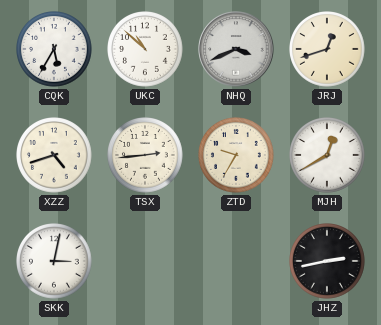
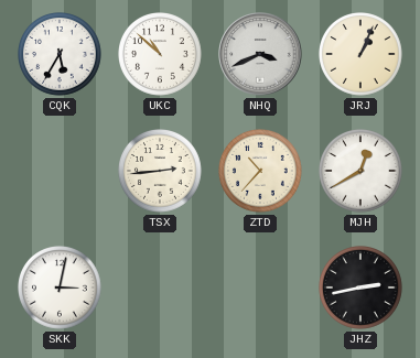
JRJ: 12:42 -> 1:04 (362, 55)
XZZ: 4:42 -> none (55, 156)
ZTD: 9:35 -> 10:37 (261, 172)
